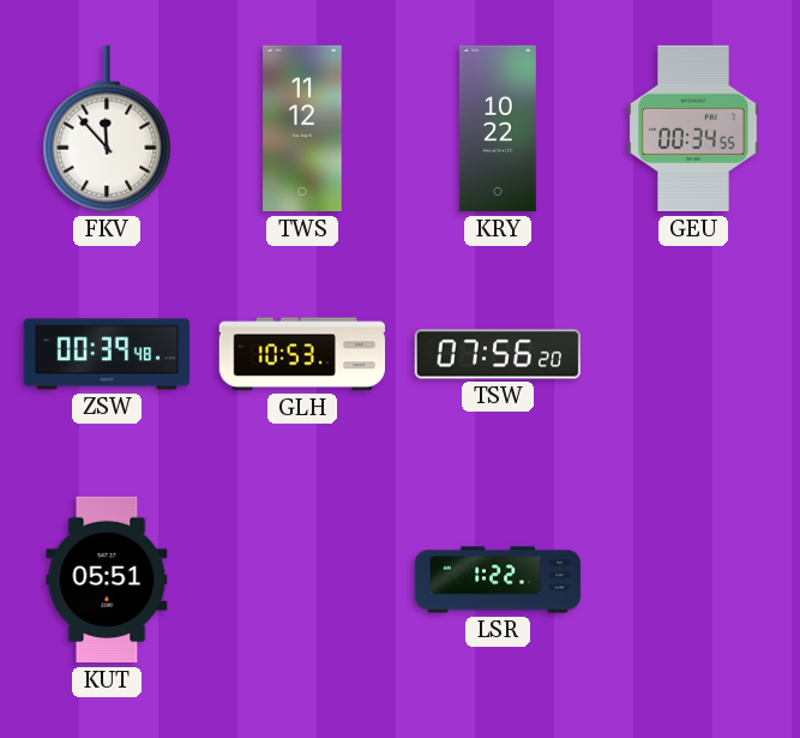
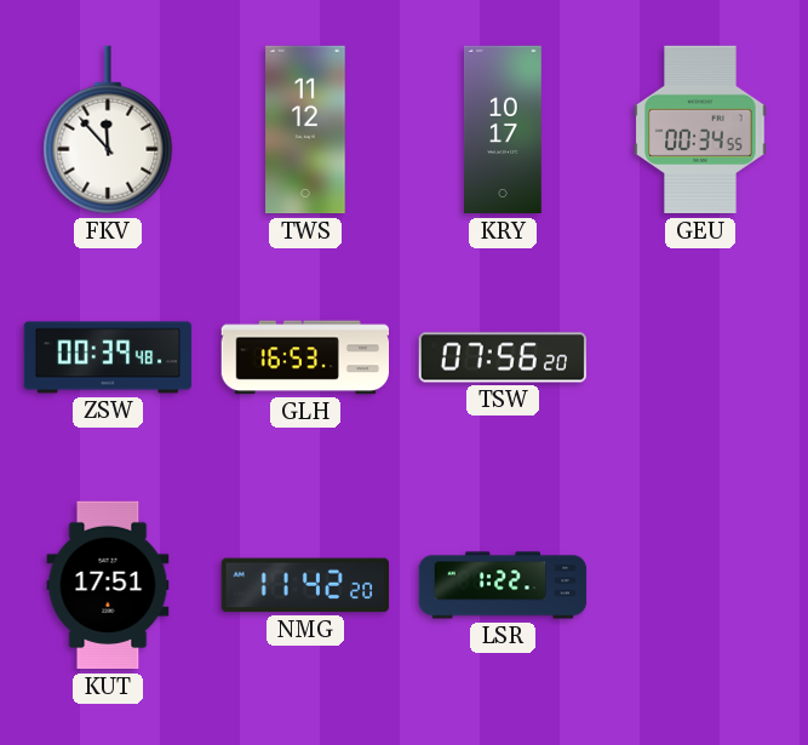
KRY: 10:22 -> 10:17 (504, 130)
GLH: 10:53 -> 16:53 (305, 357)
KUT: 05:51 -> 17:51 (108, 585)
NMG: none -> 11:42 (304, 585)
